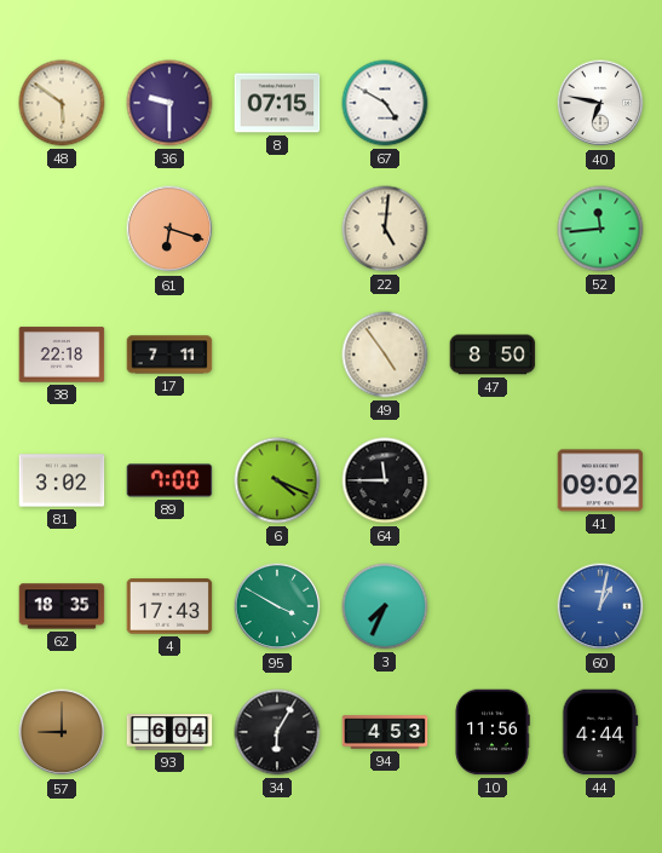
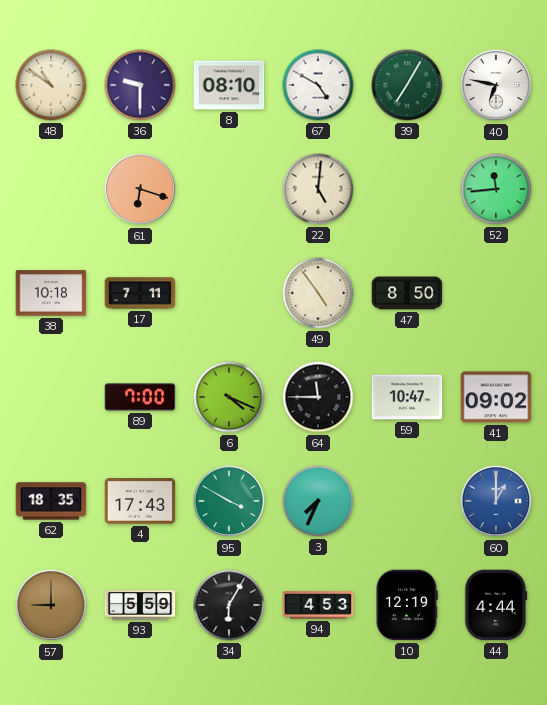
48: 5:51 -> 10:51 (51, 85)
8: 07:15 -> 08:10 (229, 85)
39: none -> 7:05 (407, 85)
38: 22:18 -> 10:18 (51, 293)
81: 3:02 -> none (62, 480)
59: none -> 10:47 (407, 397)
60: 1:02 -> 1:00 (496, 501)
93: 6:04 -> 5:59 (140, 605)
10: 11:56 -> 12:19 (407, 605)
